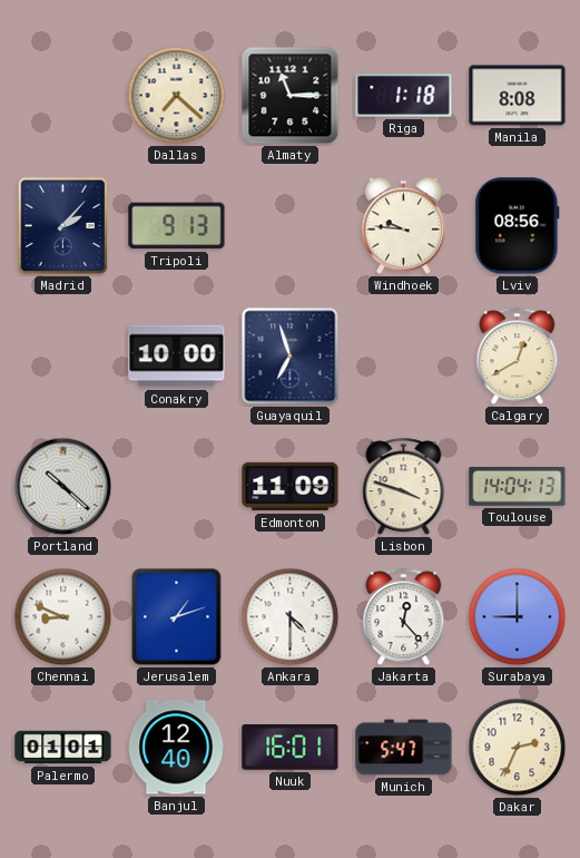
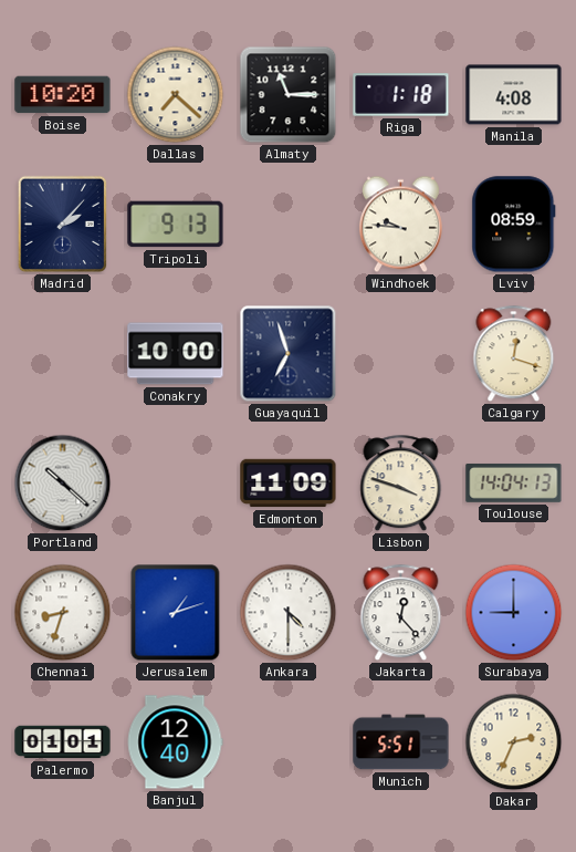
Boise: none -> 10:20 (63, 95)
Manila: 8:08 -> 4:08 (514, 95)
Lviv: 08:56 -> 08:59 (514, 225)
Calgary: 12:40 -> 12:18 (514, 354)
Chennai: 8:49 -> 8:33 (63, 613)
Nuuk: 16:01 -> none (291, 748)
Munich: 5:47 -> 5:51 (401, 742)
